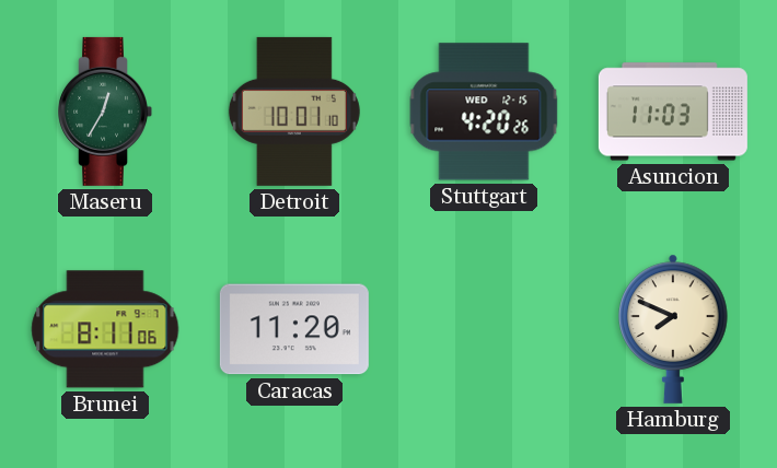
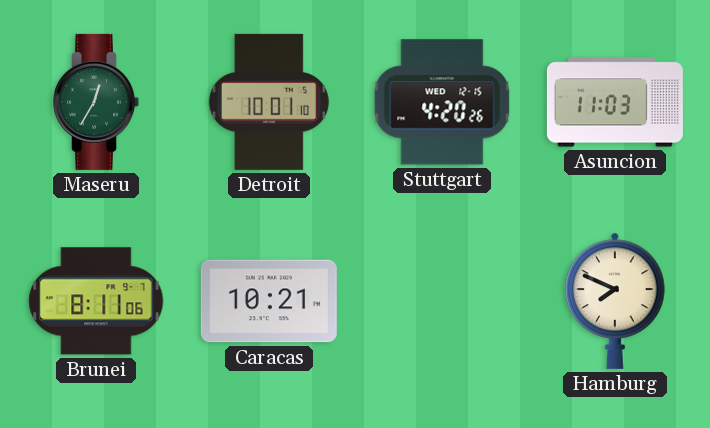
Caracas: 11:20 -> 10:21 (269, 301)
